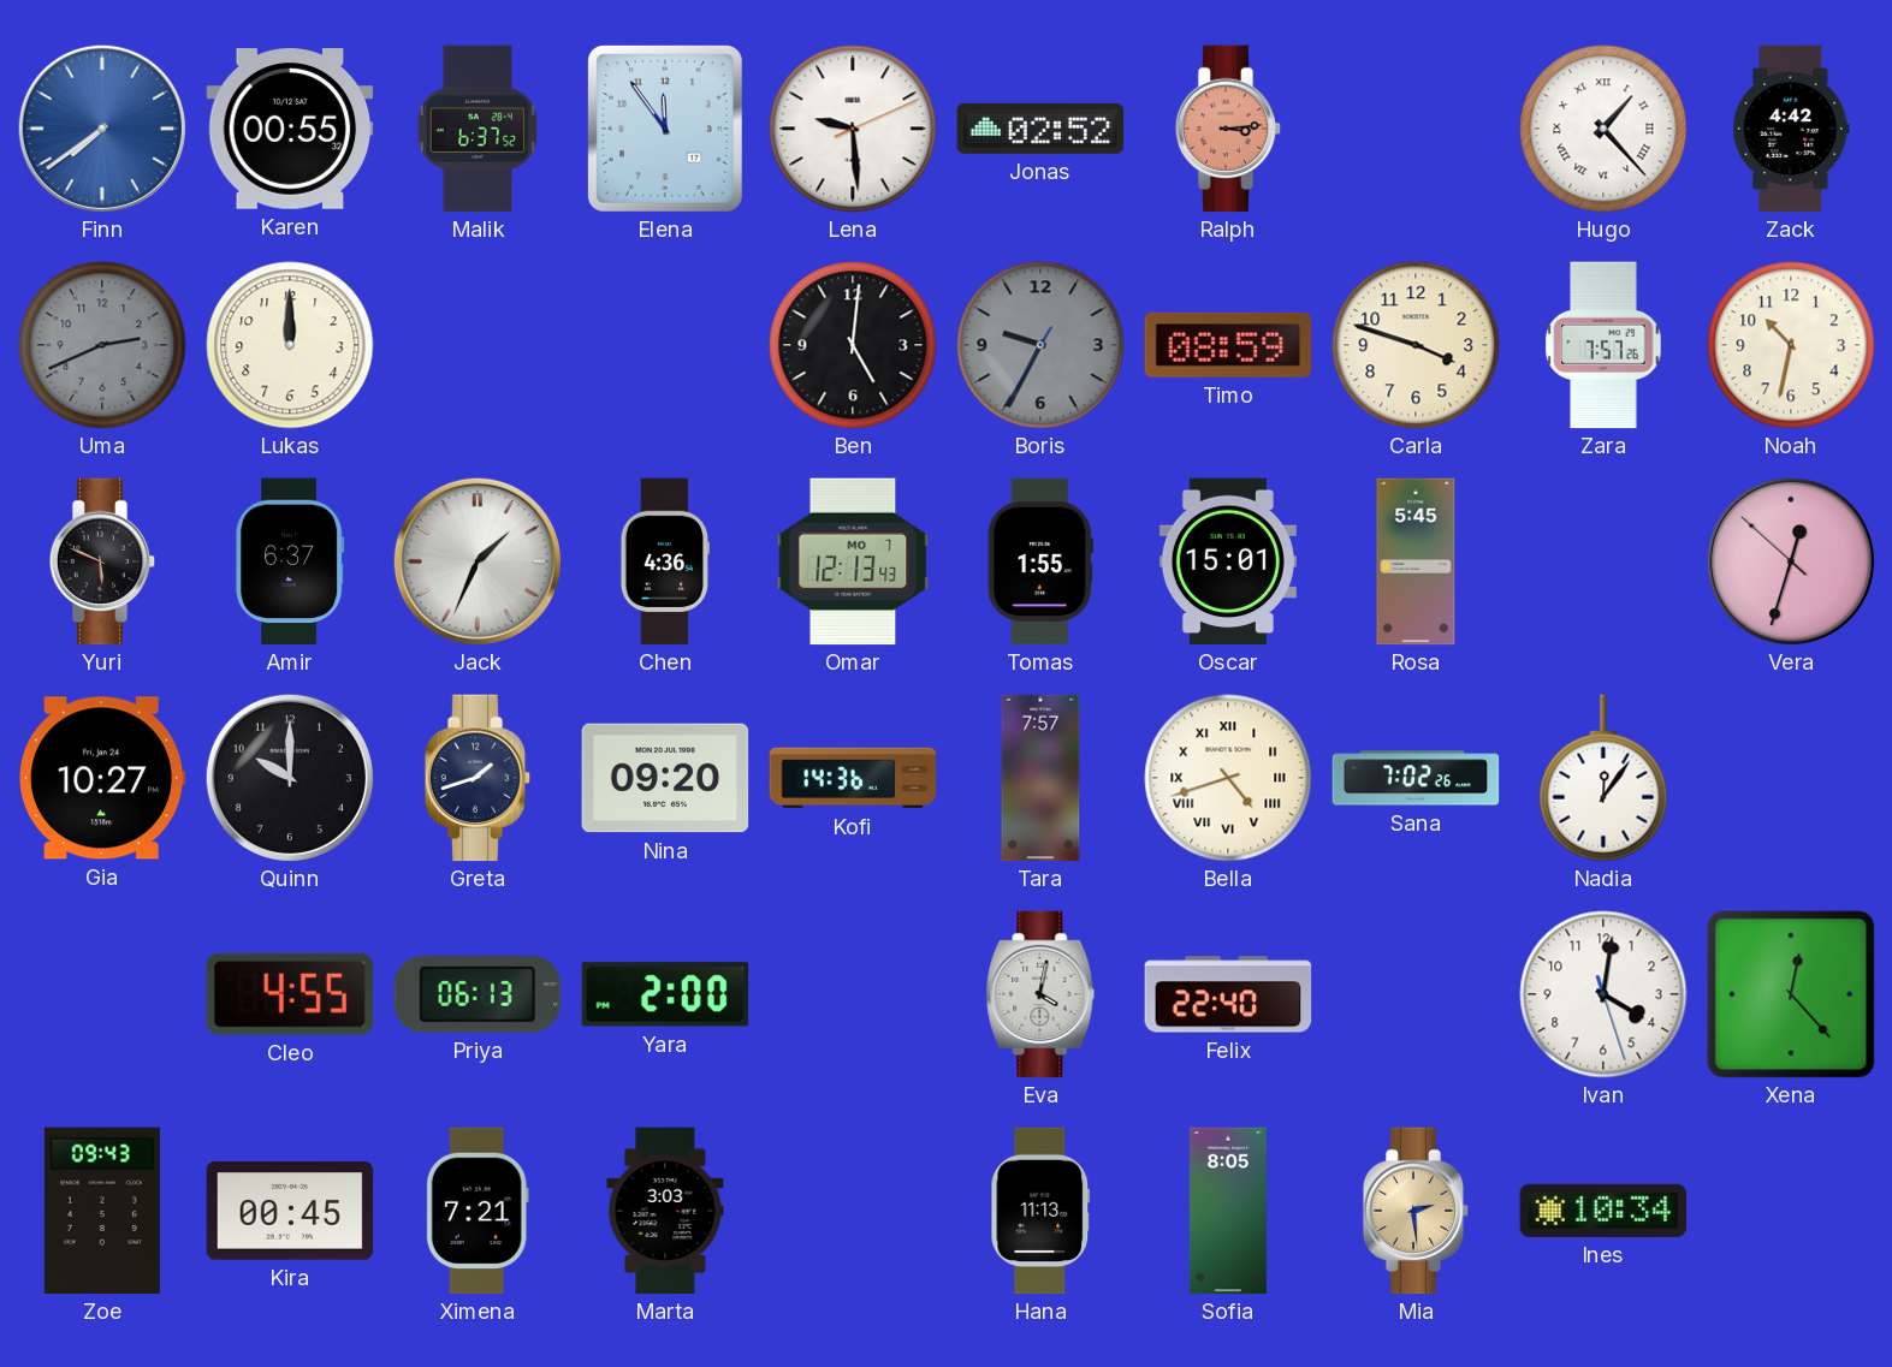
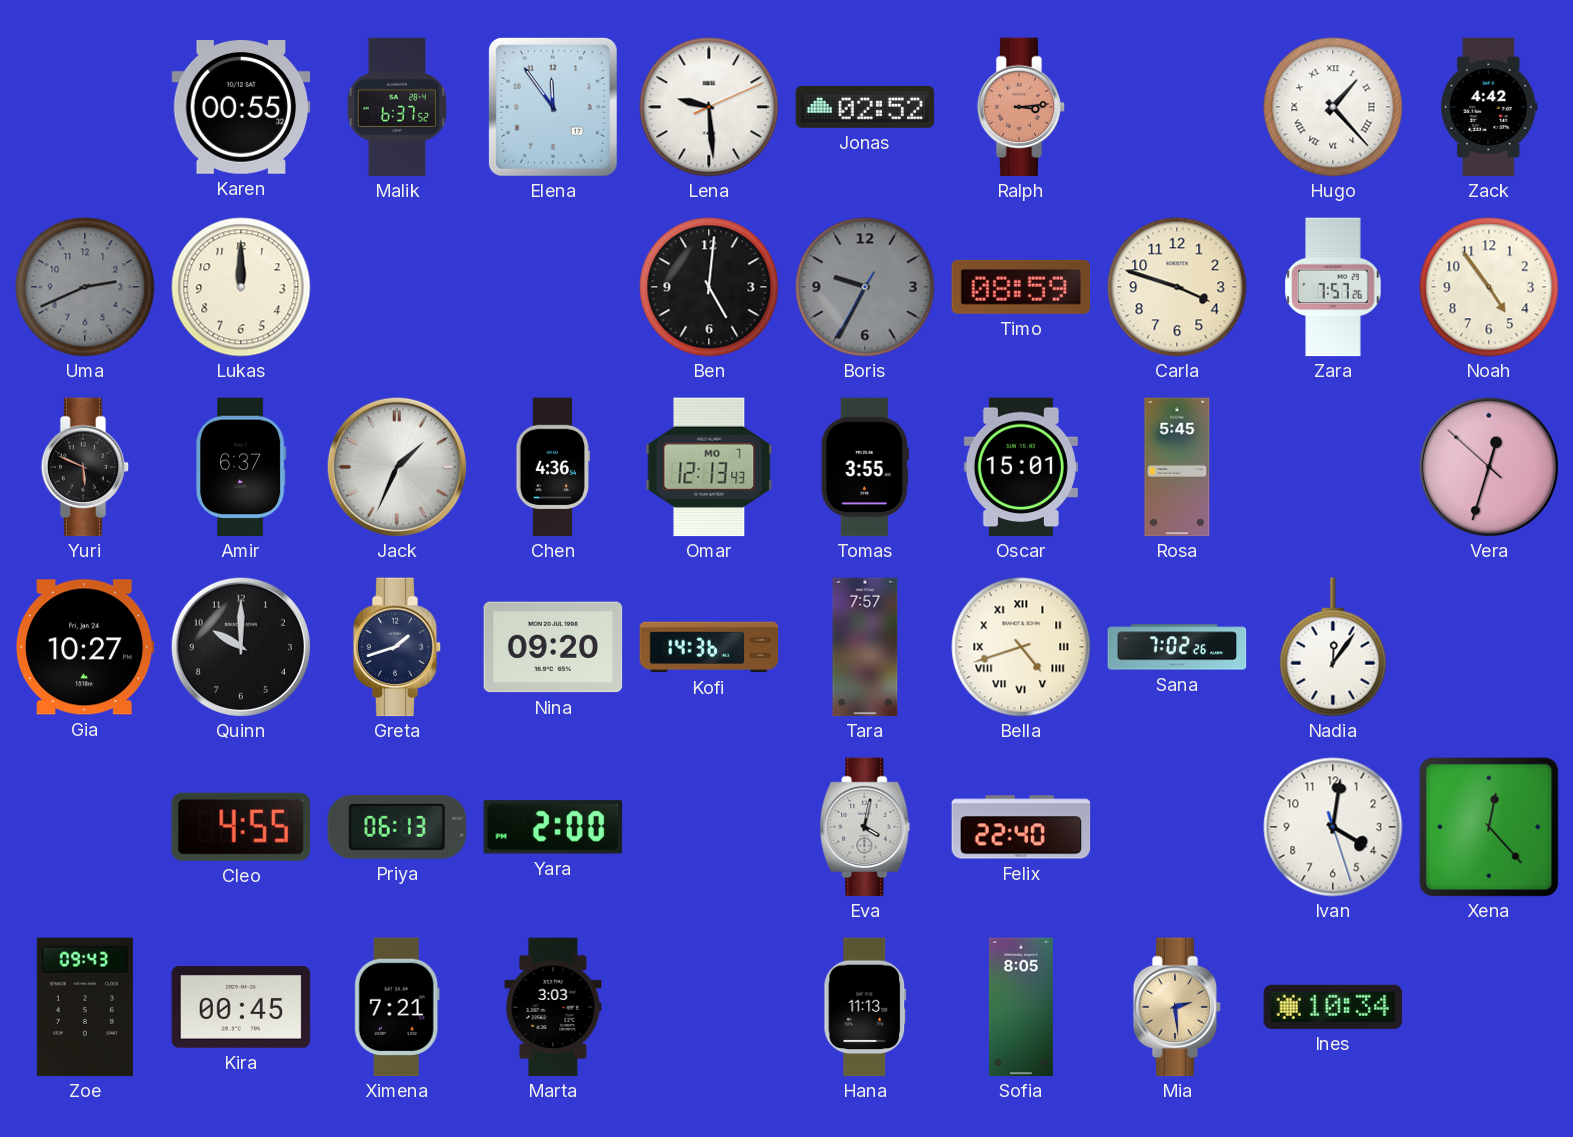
Finn: 7:39 -> none (102, 129)
Noah: 10:32 -> 4:54 (1489, 287)
Tomas: 1:55 -> 3:55 (865, 467)
